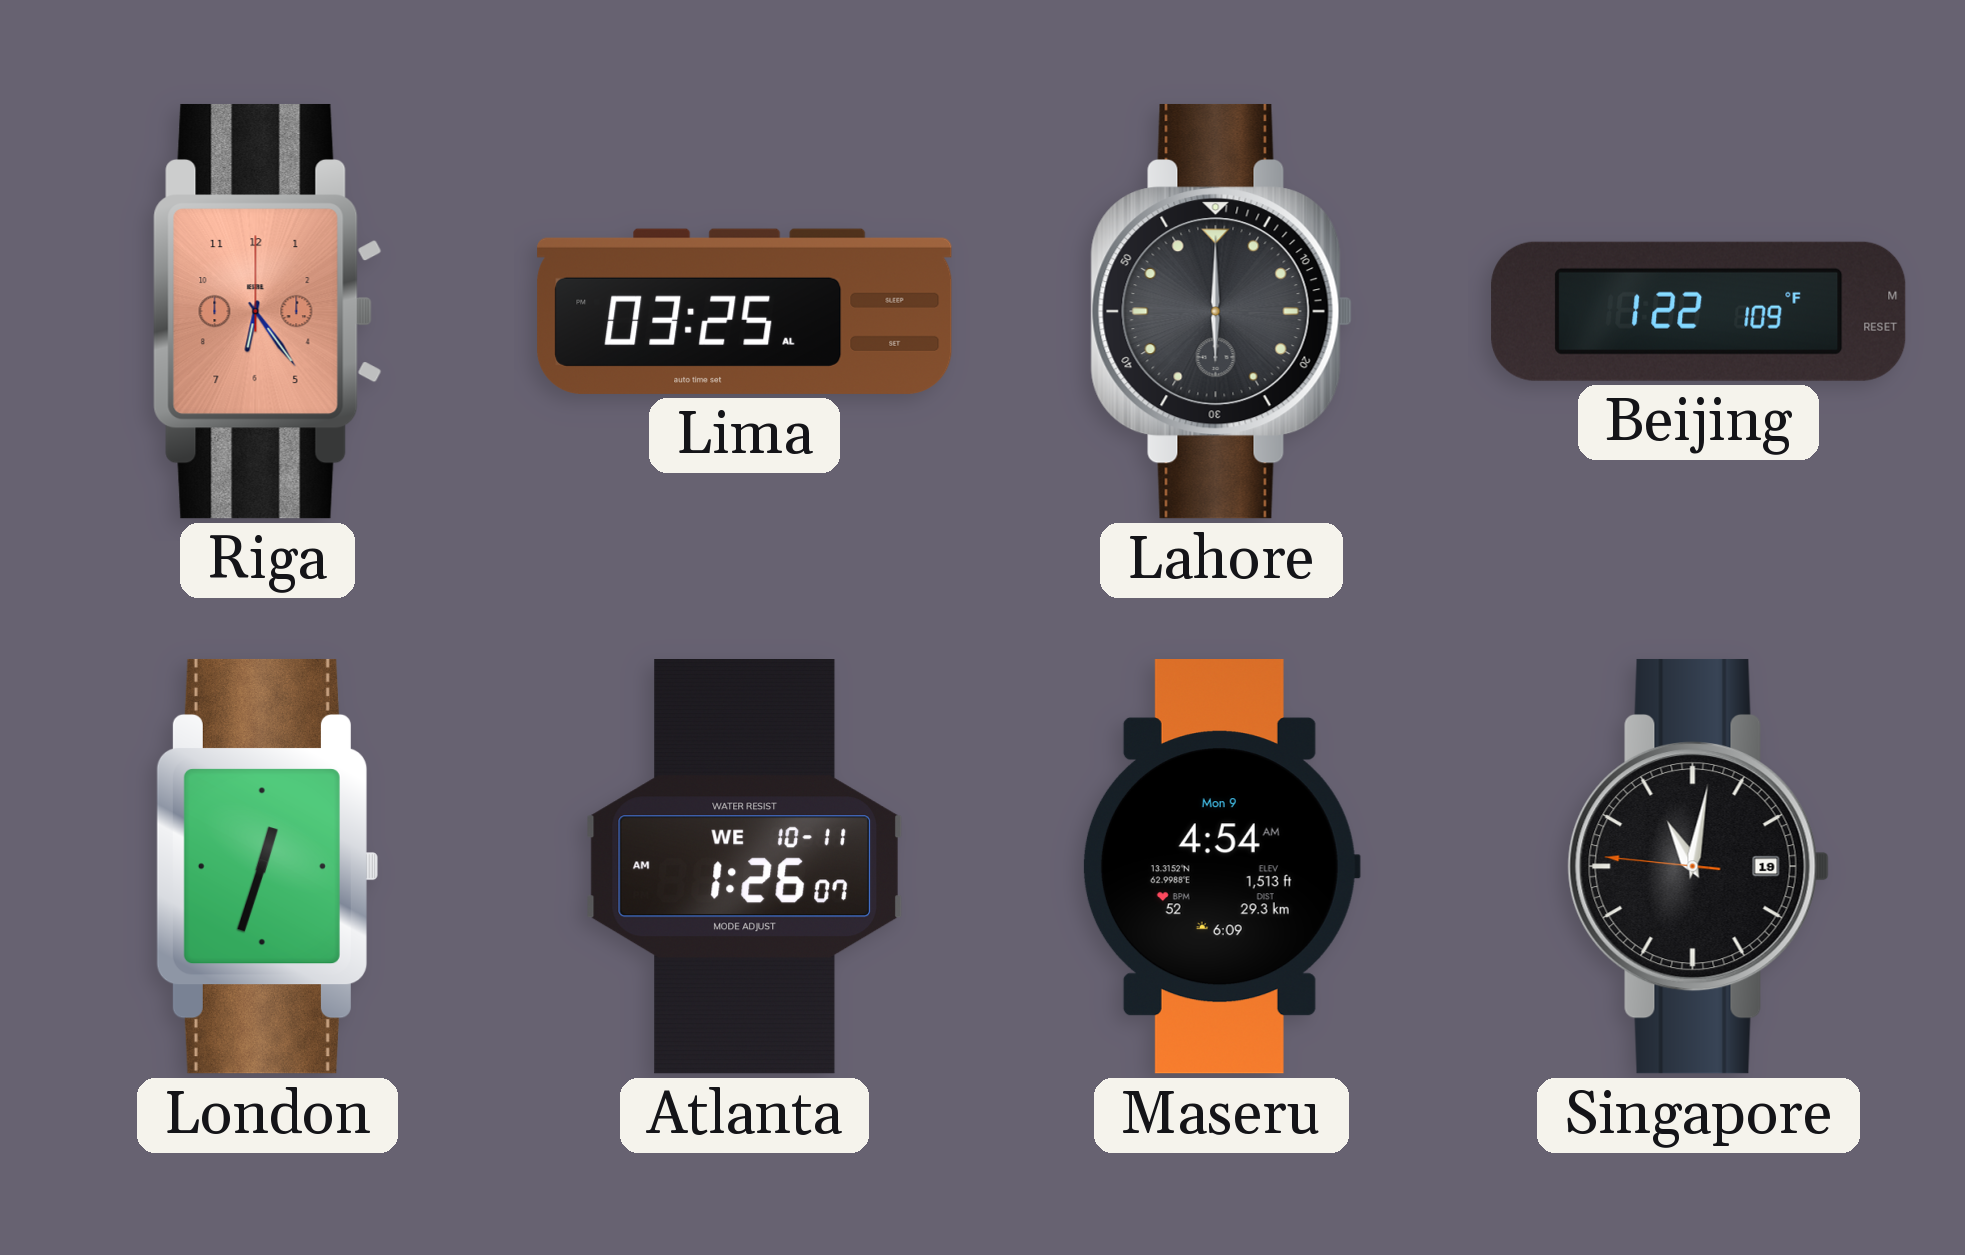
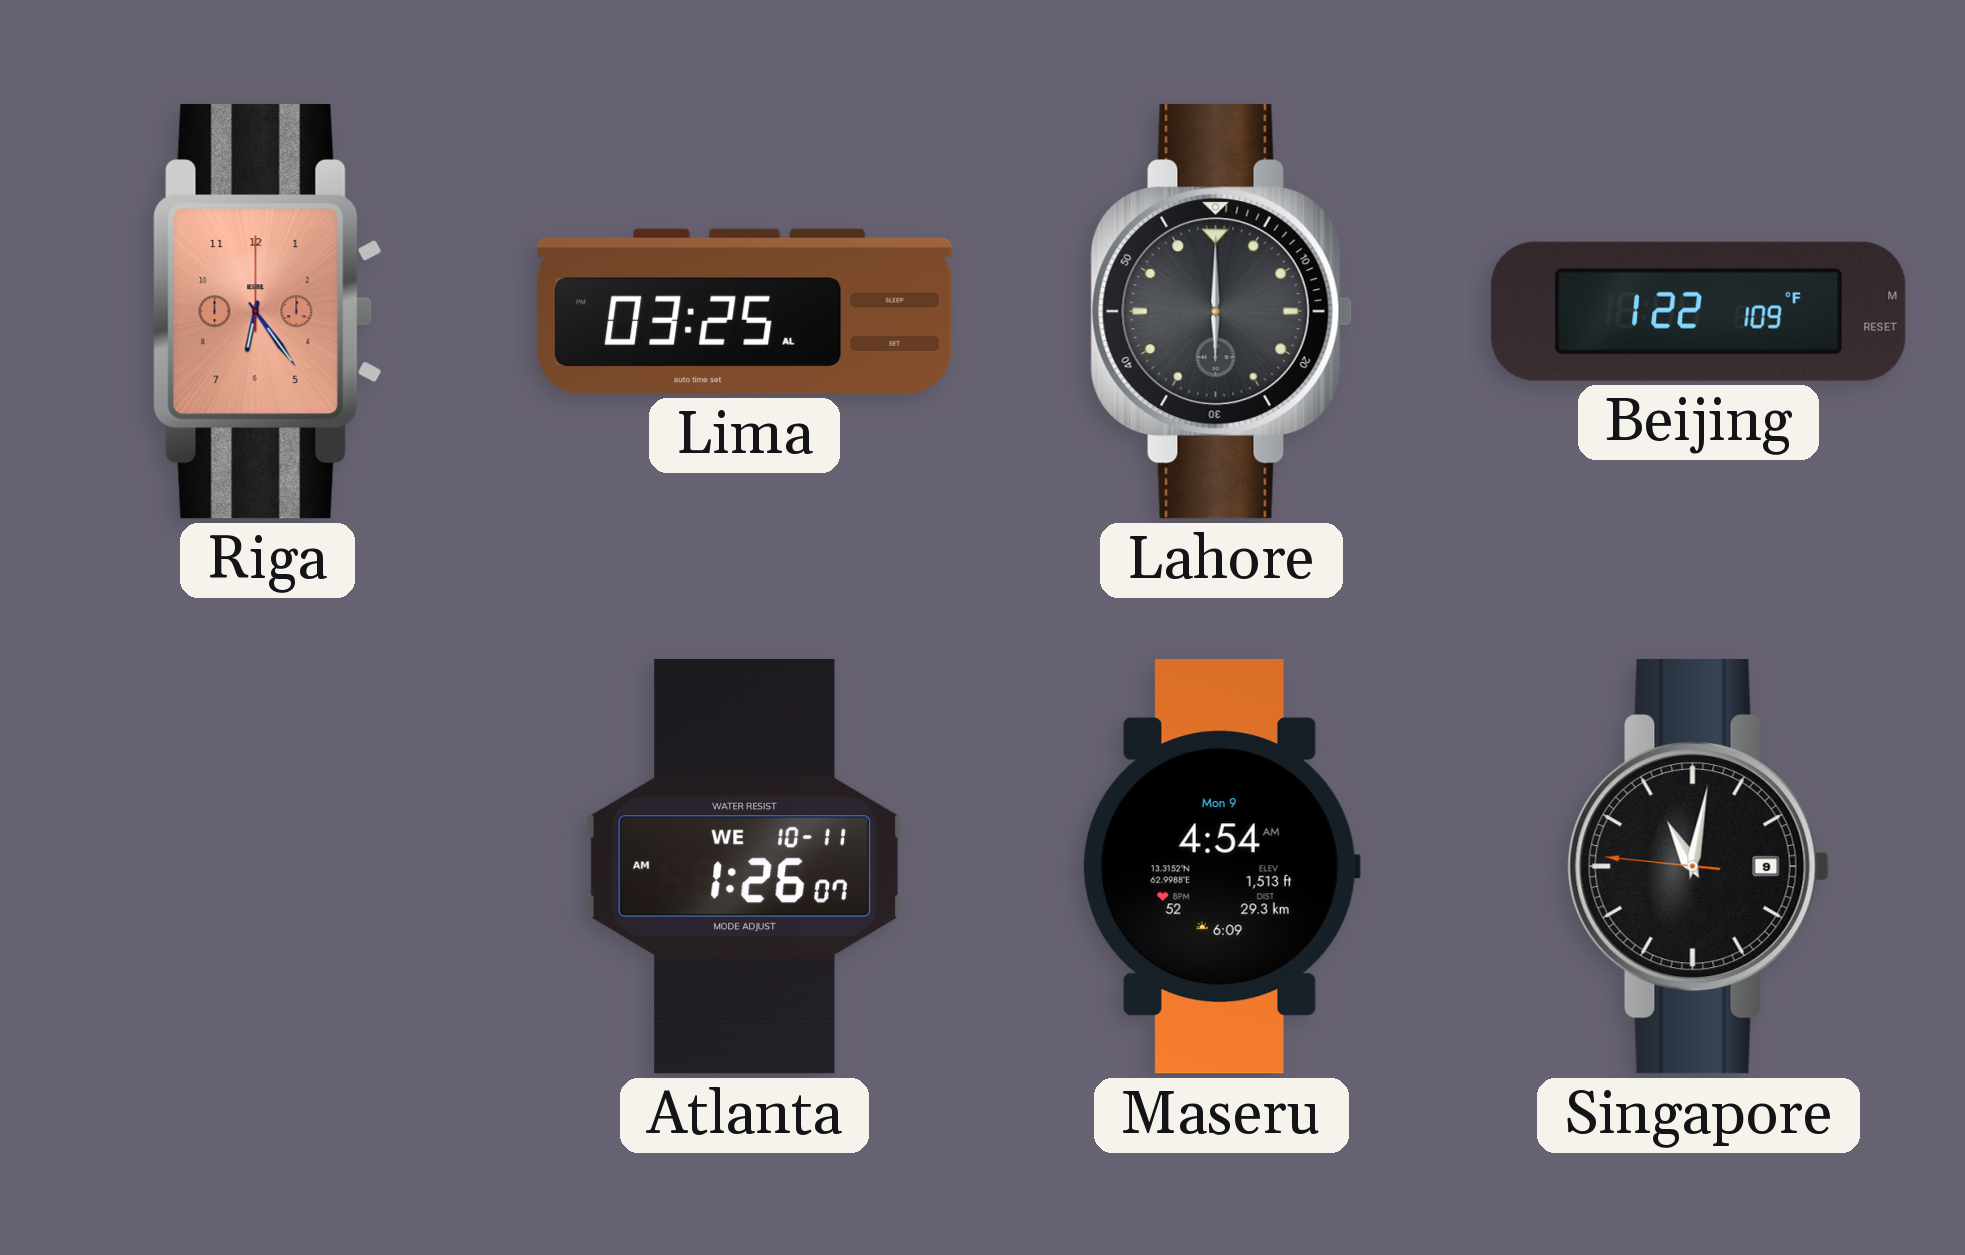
London: 12:33 -> none (267, 866)
Singapore date: 19 -> 9 (1698, 866)
